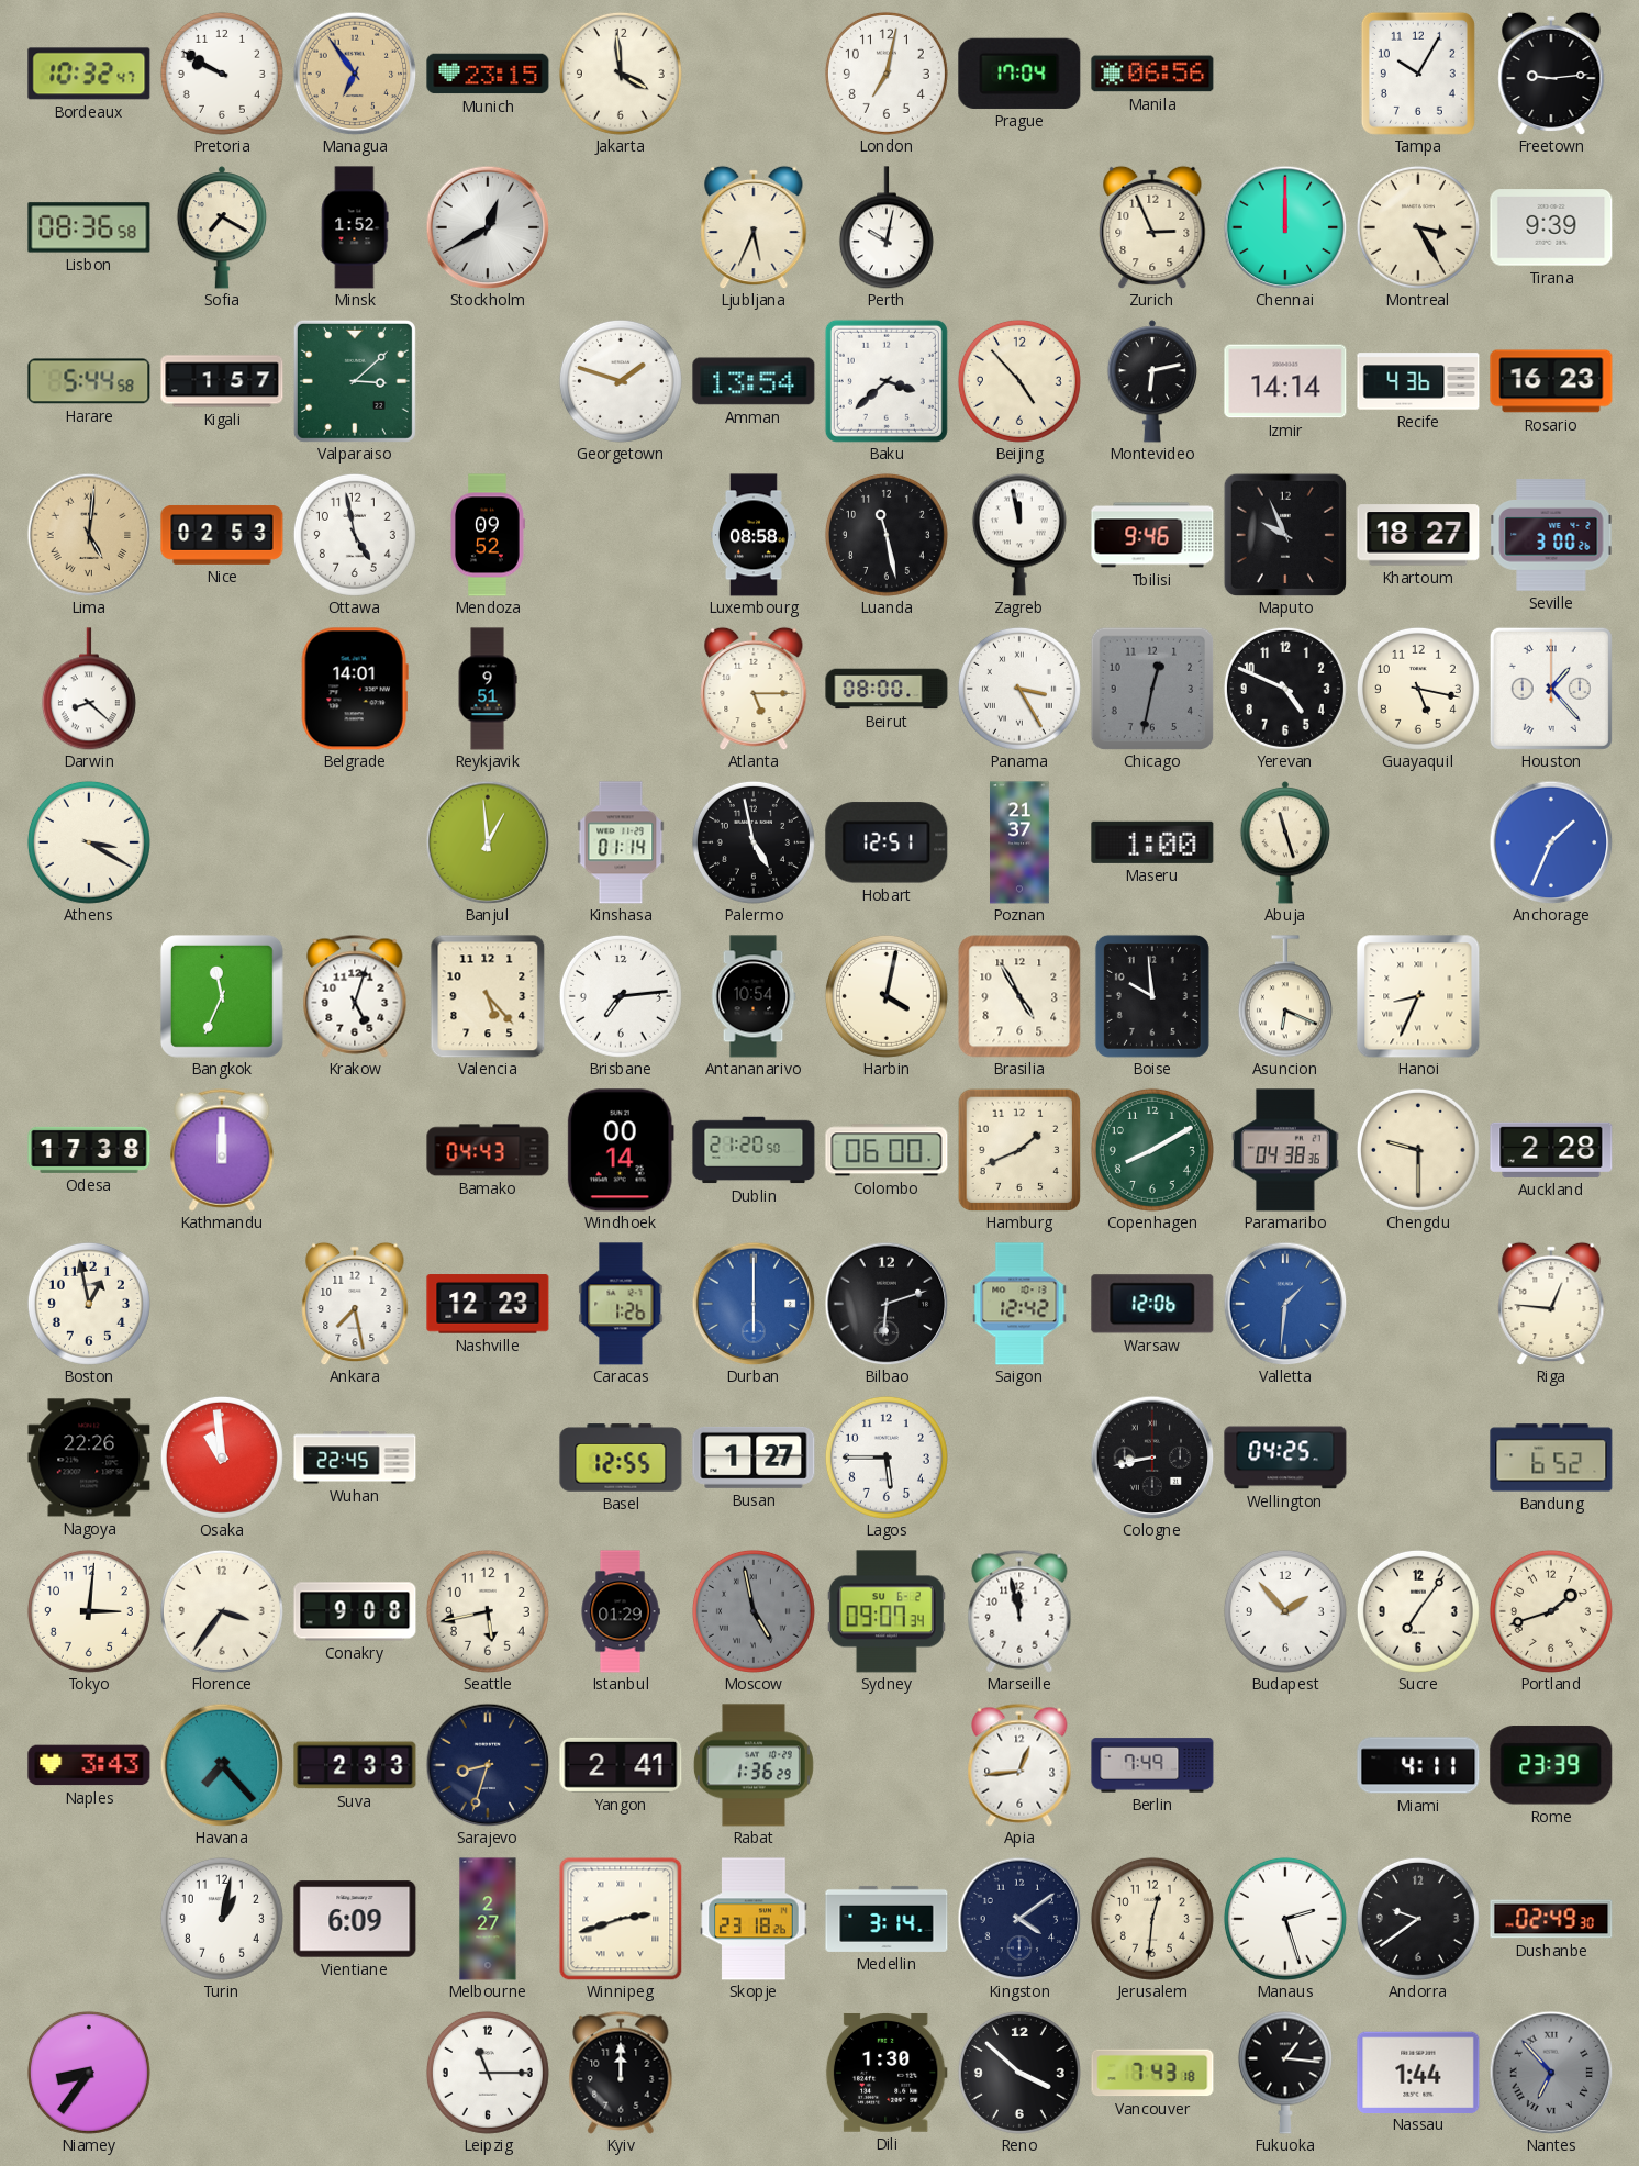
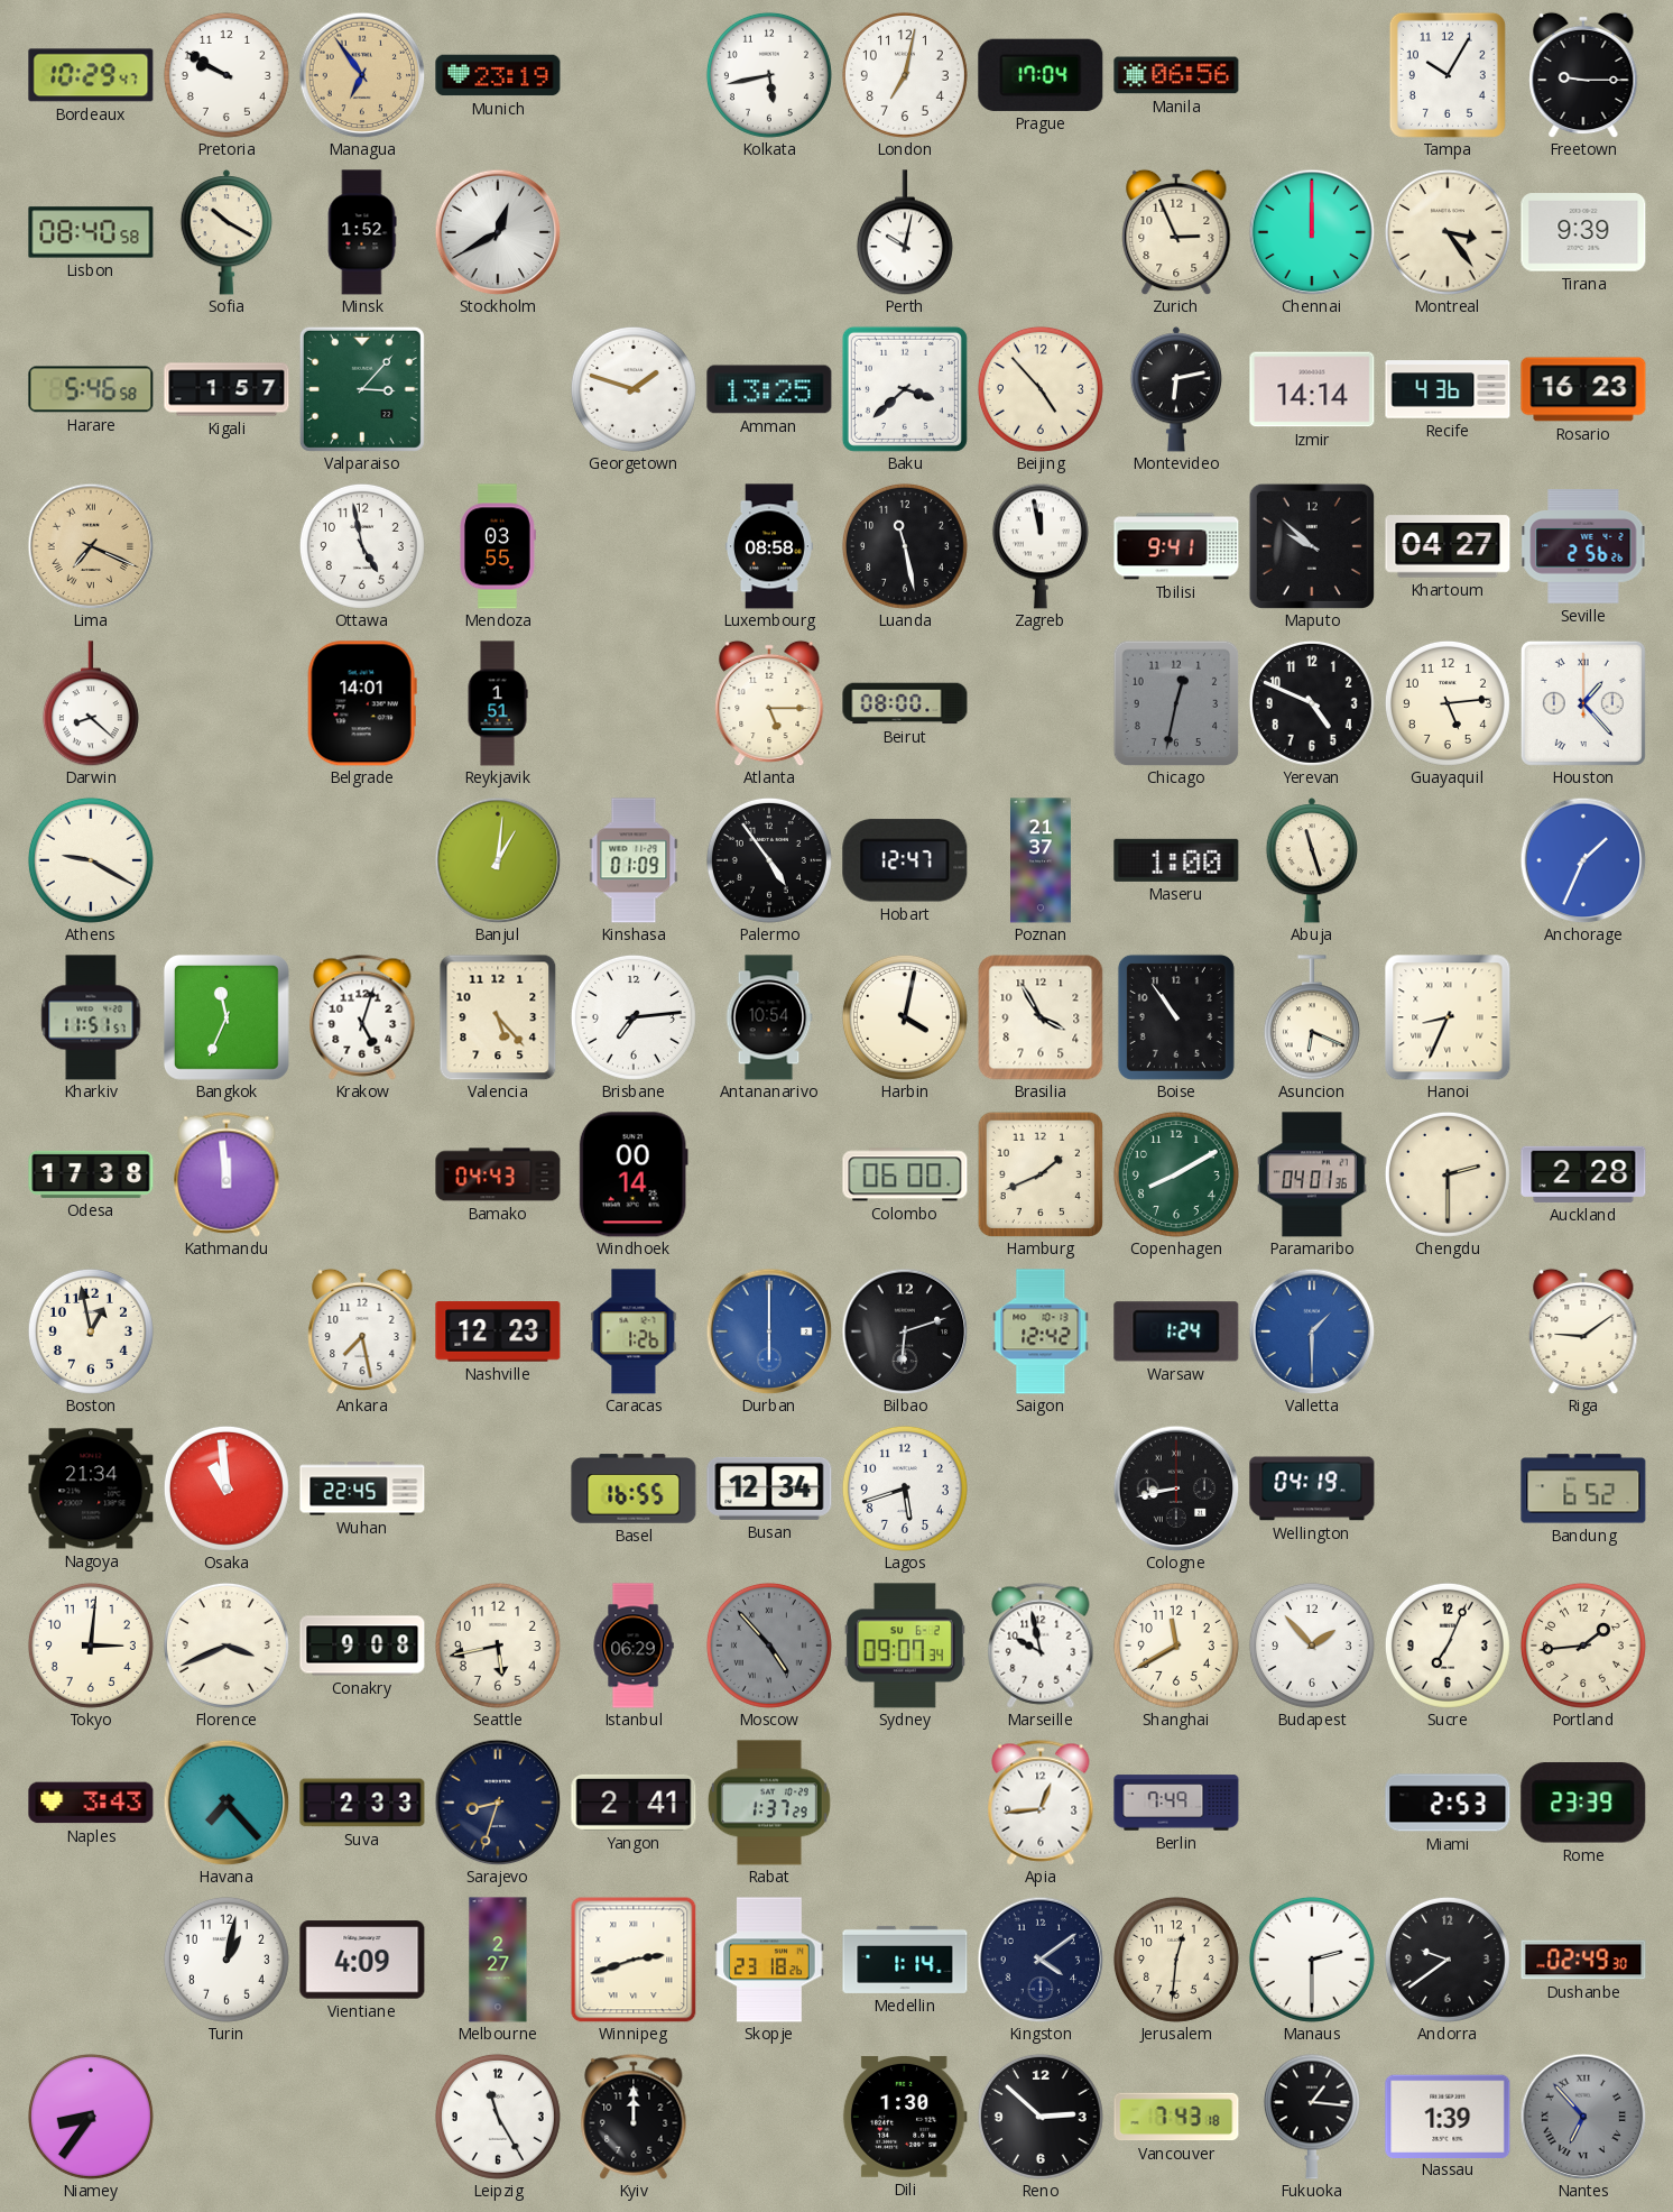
Bordeaux: 10:32 -> 10:29 (91, 75)
Munich: 23:15 -> 23:19 (498, 75)
Jakarta: 3:59 -> none (621, 74)
Kolkata: none -> 5:43 (769, 75)
Freetown: 9:14 -> 9:15 (1583, 75)
Lisbon: 08:36 -> 08:40 (91, 232)
Sofia: 7:20 -> 10:20 (225, 232)
Ljubljana: 5:34 -> none (754, 227)
Montreal: 3:25 -> 3:24 (1448, 232)
Harare: 5:44 -> 5:46 (91, 389)
Valparaiso: 3:08 -> 3:07 (362, 389)
Amman: 13:54 -> 13:25 (769, 389)
Lima: 5:01 -> 7:19 (91, 546)
Nice: 02:53 -> none (222, 535)
Mendoza: 09:52 -> 03:55 (498, 546)
Tbilisi: 9:46 -> 9:41 (1176, 546)
Maputo: 9:56 -> 9:52 (1311, 545)
Khartoum: 18:27 -> 04:27 (1448, 546)
Seville: 3:00 -> 2:56 (1583, 546)
Reykjavik: 9:51 -> 1:51 (498, 703)
Panama: 3:25 -> none (1019, 689)
Guayaquil: 5:17 -> 5:14 (1448, 703)
Athens: 3:20 -> 9:20 (91, 860)
Banjul: 12:59 -> 1:01 (498, 860)
Kinshasa: 01:14 -> 01:09 (634, 860)
Palermo: 4:58 -> 4:54 (769, 860)
Hobart: 12:51 -> 12:47 (905, 860)
Kharkiv: none -> 11:51 (91, 1017)
Brasilia: 4:55 -> 3:55 (1041, 1017)
Boise: 9:59 -> 10:54 (1176, 1017)
Kathmandu: 12:00 -> 11:59 (227, 1174)
Dublin: 21:20 -> none (754, 1150)
Paramaribo: 04:38 -> 04:01 (1313, 1174)
Chengdu: 9:30 -> 2:30 (1448, 1174)
Warsaw: 12:06 -> 1:24 (1176, 1331)
Valletta: 1:31 -> 1:30 (1312, 1331)
Riga: 12:46 -> 9:09 (1583, 1331)
Nagoya: 22:26 -> 21:34 (91, 1489)
Basel: 12:55 -> 16:55 (634, 1489)
Busan: 1:27 -> 12:34 (769, 1489)
Lagos: 5:45 -> 5:42 (905, 1489)
Wellington: 04:25 -> 04:19 (1312, 1489)
Florence: 3:36 -> 3:41 (227, 1646)
Istanbul: 01:29 -> 06:29 (634, 1646)
Moscow: 4:58 -> 4:53 (769, 1646)
Marseille: 11:58 -> 9:58 (1041, 1646)
Shanghai: none -> 11:40 (1176, 1646)
Sucre: 7:06 -> 7:04 (1448, 1646)
Portland: 1:42 -> 1:44 (1583, 1646)
Rabat: 1:36 -> 1:37 (769, 1803)
Miami: 4:11 -> 2:53 (1448, 1803)
Vientiane: 6:09 -> 4:09 (362, 1960)
Medellin: 3:14 -> 1:14 (905, 1960)
Manaus: 2:27 -> 2:30 (1312, 1960)
Leipzig: 11:15 -> 11:25 (498, 2117)
Reno: 3:52 -> 2:52 (1041, 2117)
Nassau: 1:44 -> 1:39 (1448, 2116)
